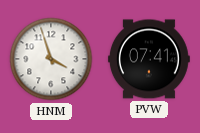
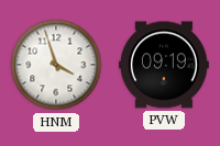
PVW: 07:41 -> 09:19 (164, 65)
